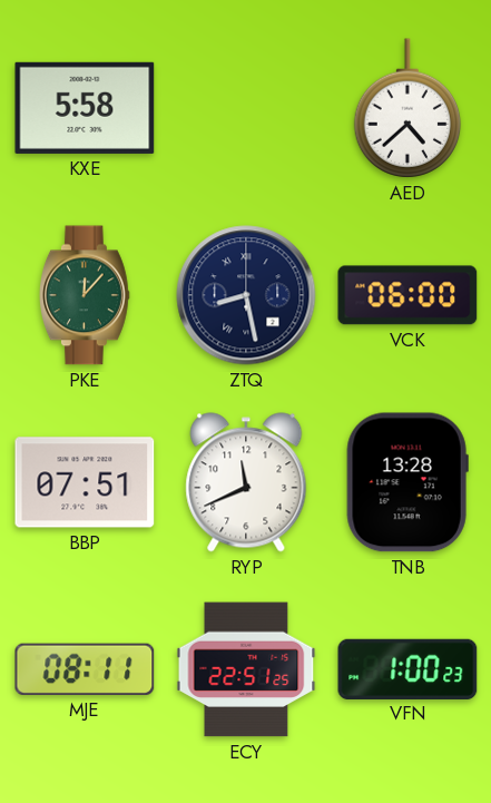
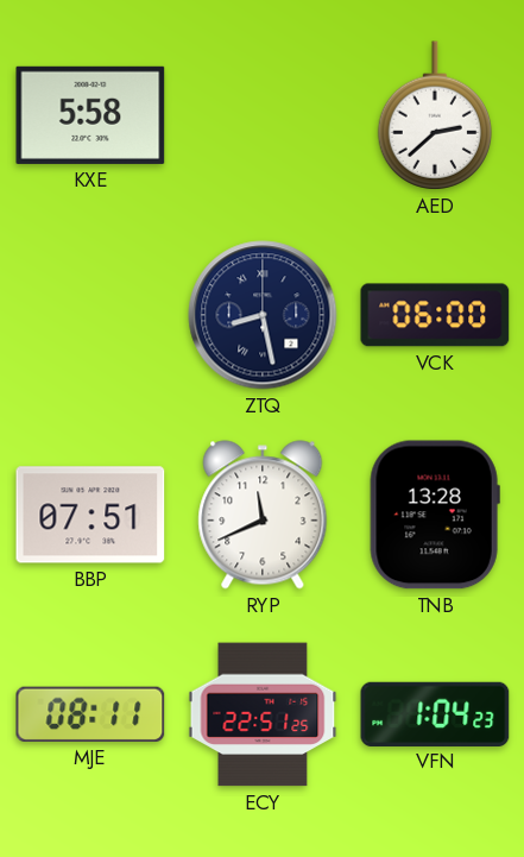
AED: 4:38 -> 2:38 (435, 115)
PKE: 12:07 -> none (86, 295)
VFN: 1:00 -> 1:04 (435, 713)
